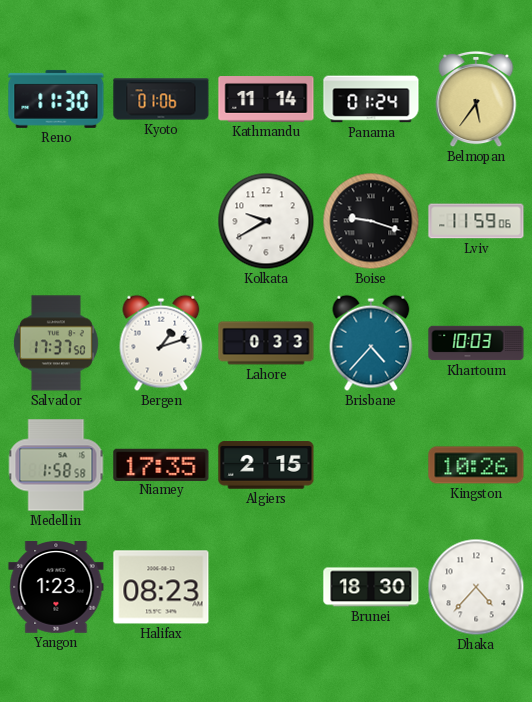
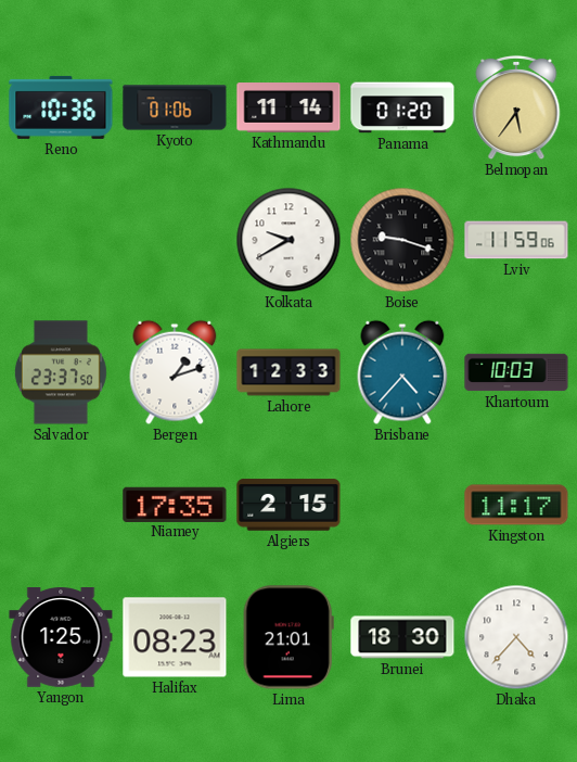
Reno: 11:30 -> 10:36 (61, 107)
Panama: 01:24 -> 01:20 (402, 107)
Salvador: 17:37 -> 23:37 (61, 372)
Lahore: 0:33 -> 12:33 (288, 372)
Medellin: 1:58 -> none (56, 465)
Kingston: 10:26 -> 11:17 (516, 505)
Yangon: 1:23 -> 1:25 (61, 638)
Lima: none -> 21:01 (288, 637)
